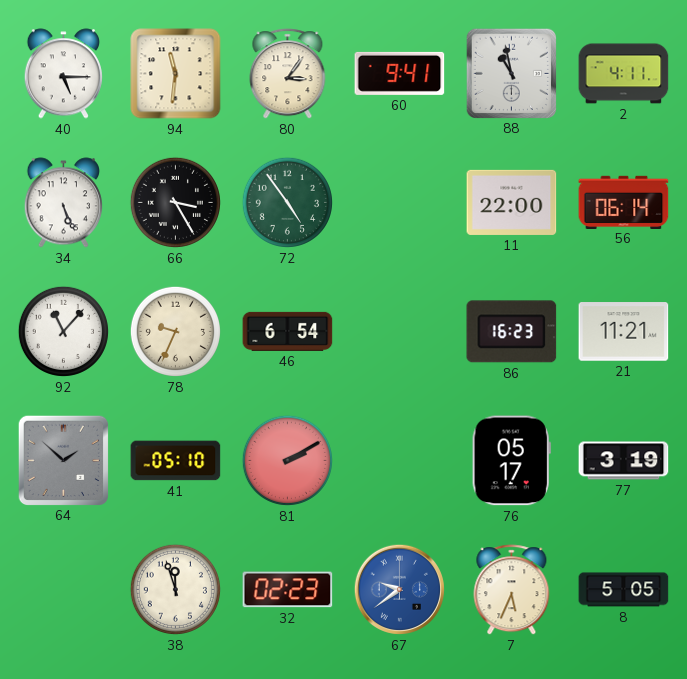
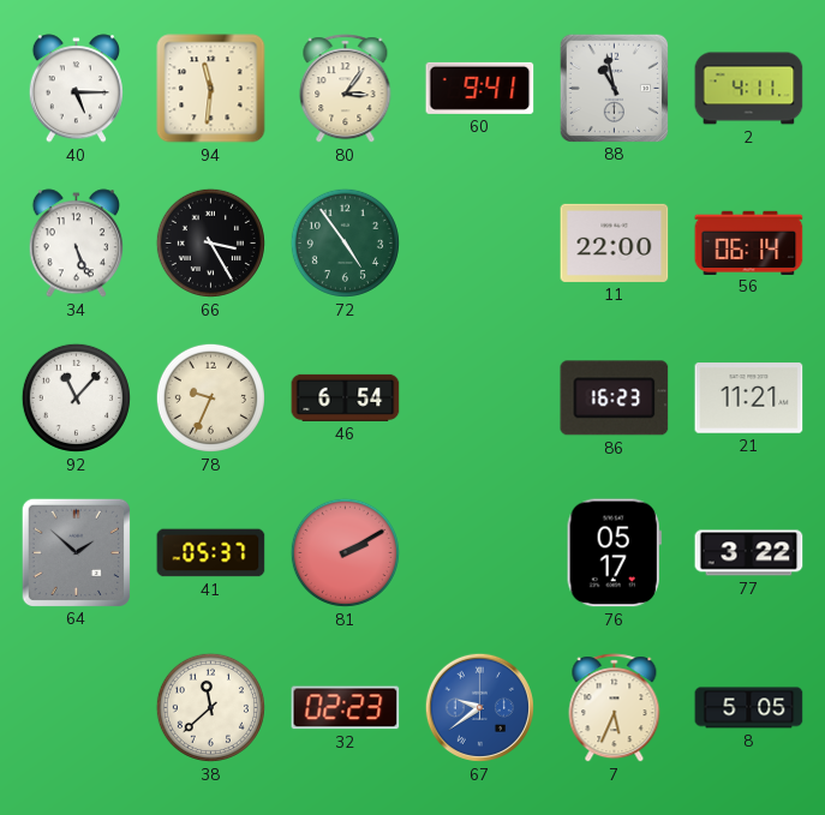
41: 05:10 -> 05:37 (211, 553)
77: 3:19 -> 3:22 (749, 553)
38: 11:57 -> 11:38 (210, 707)
